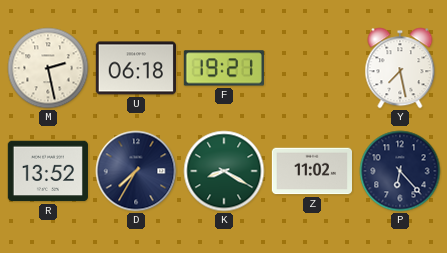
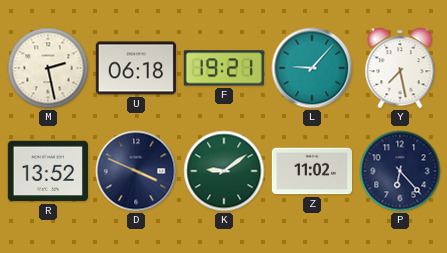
L: none -> 9:07 (312, 68)
D: 7:35 -> 3:49 (136, 171)
K: 8:20 -> 9:09 (224, 171)
